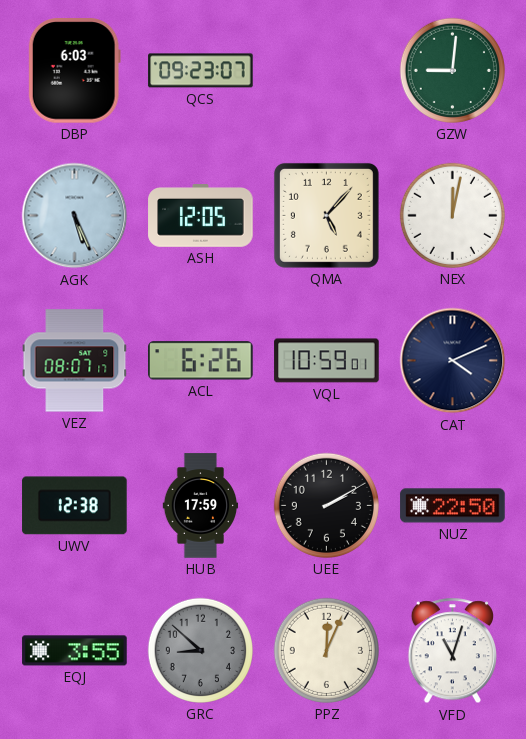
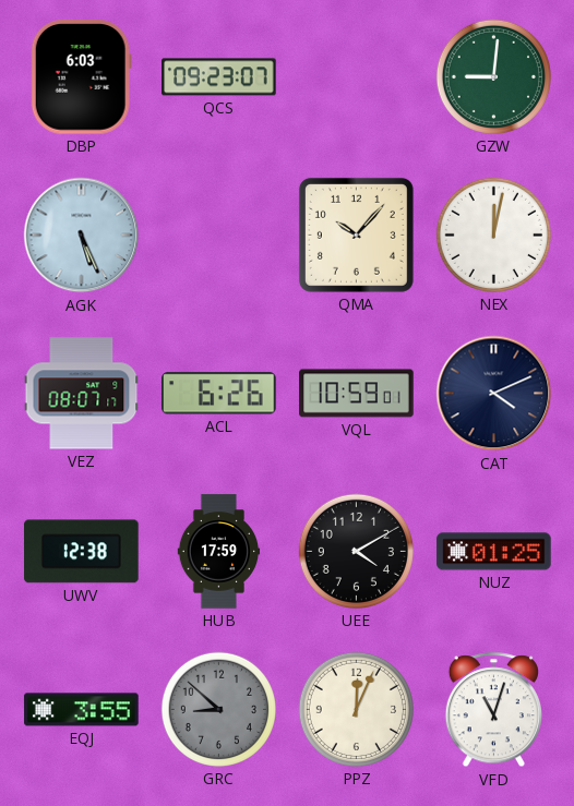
ASH: 12:05 -> none (201, 216)
QMA: 5:07 -> 10:07 (356, 234)
UEE: 2:10 -> 4:10 (356, 551)
NUZ: 22:50 -> 01:25 (494, 552)
